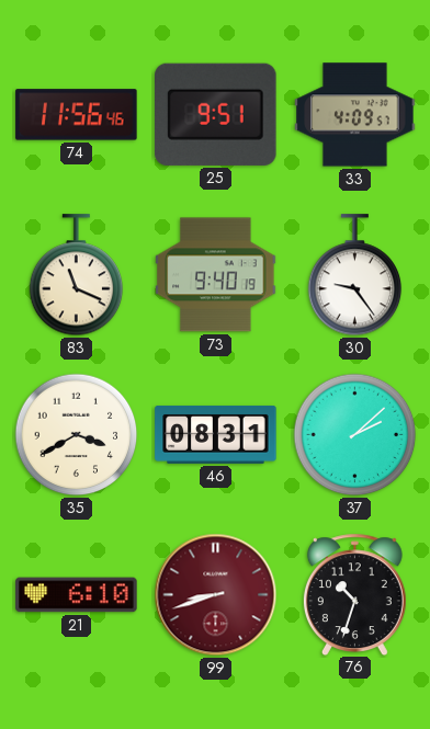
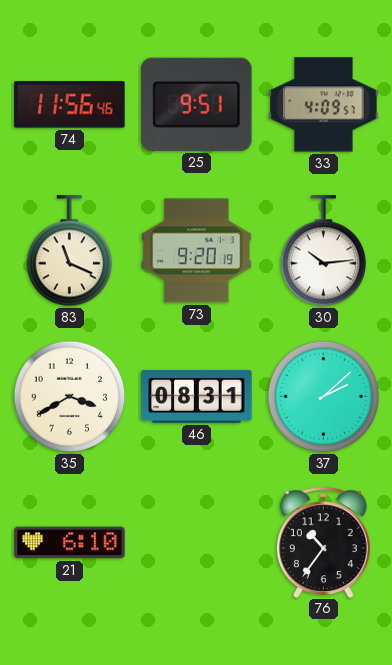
73: 9:40 -> 9:20 (197, 251)
30: 9:24 -> 10:14 (324, 251)
99: 8:42 -> none (216, 595)
76: 10:33 -> 10:36 (323, 542)
